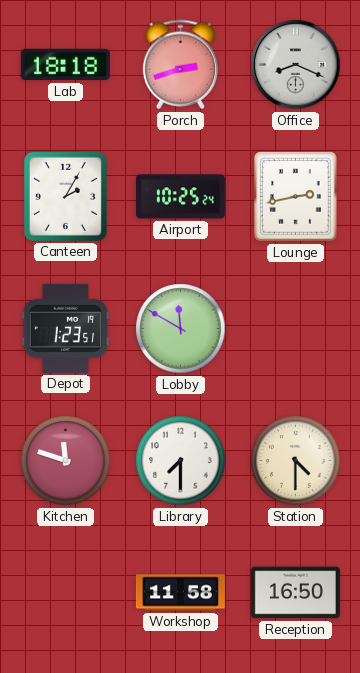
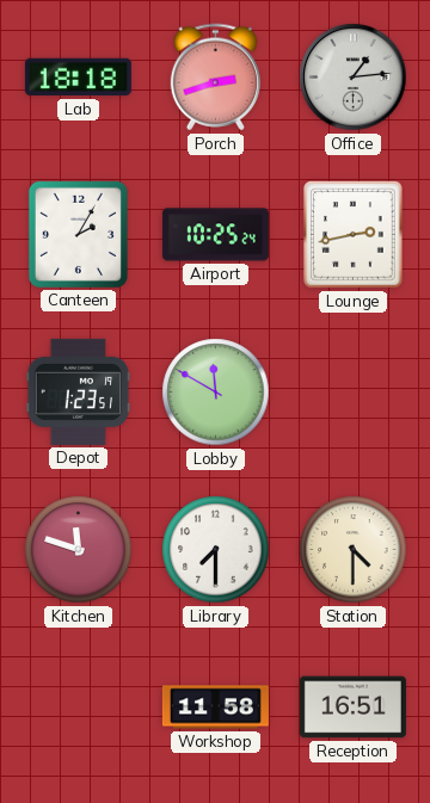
Office: 8:19 -> 1:14 (354, 78)
Reception: 16:50 -> 16:51 (352, 708)
